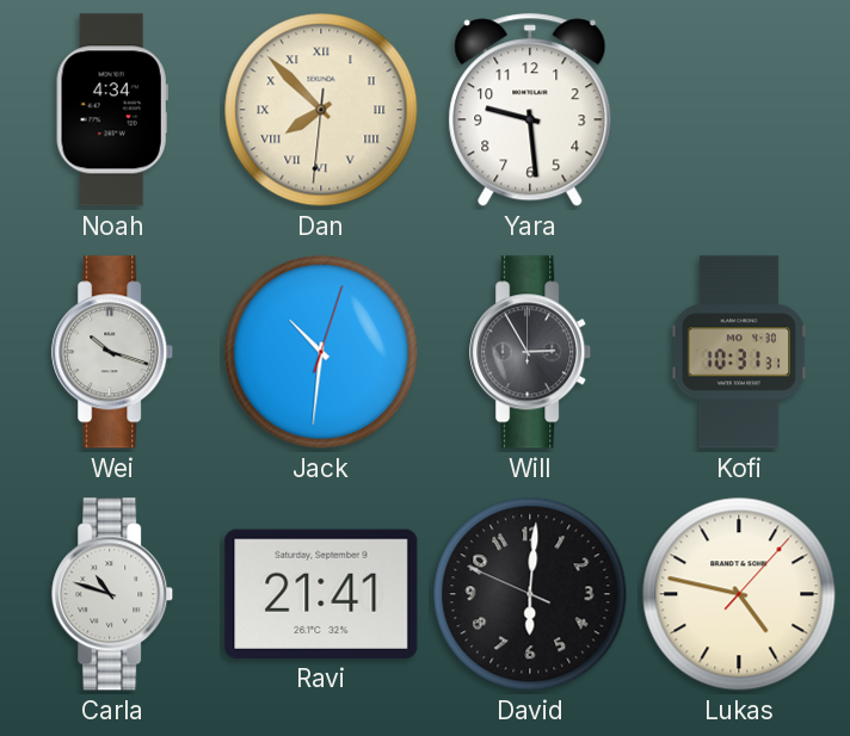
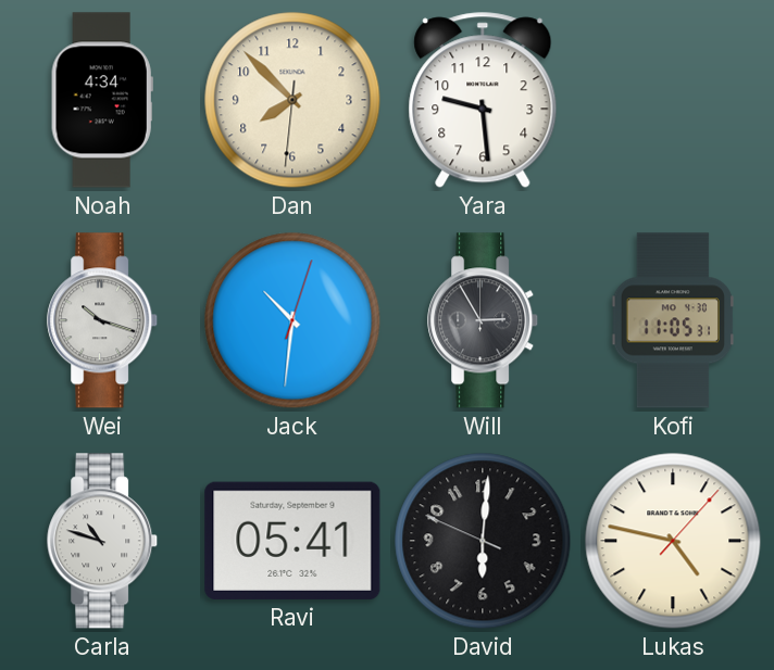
Dan numerals: Roman -> Arabic (292, 100)
Kofi: 10:31 -> 11:05 (672, 320)
Ravi: 21:41 -> 05:41 (292, 541)
